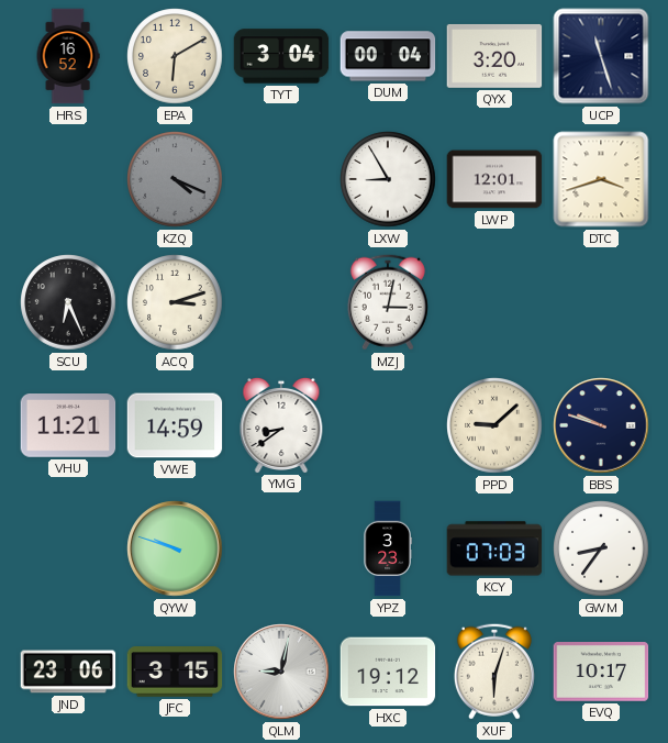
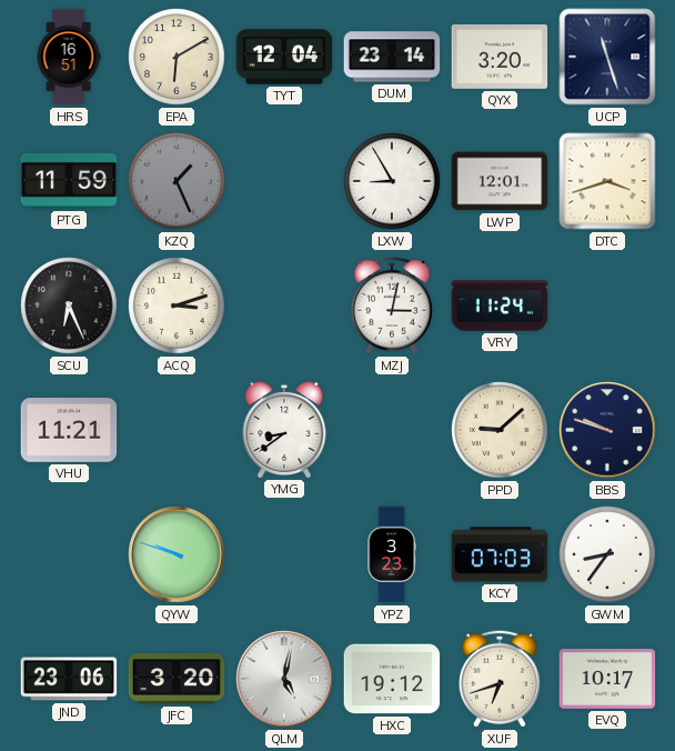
HRS: 16:52 -> 16:51 (69, 57)
TYT: 3:04 -> 12:04 (284, 57)
DUM: 00:04 -> 23:14 (392, 57)
PTG: none -> 11:59 (69, 181)
KZQ: 4:19 -> 1:26 (177, 181)
VRY: none -> 11:24 (500, 306)
VWE: 14:59 -> none (175, 425)
JFC: 3:15 -> 3:20 (177, 679)
QLM: 9:02 -> 5:02 (284, 679)
XUF: 6:03 -> 6:42 (500, 679)
